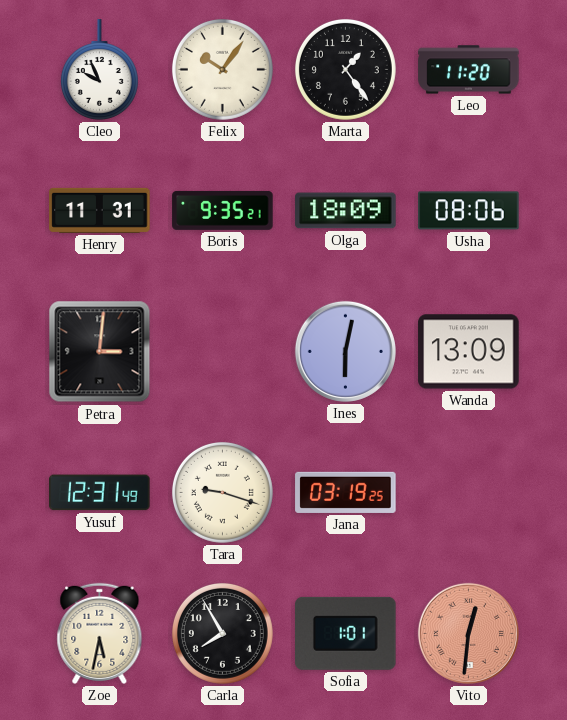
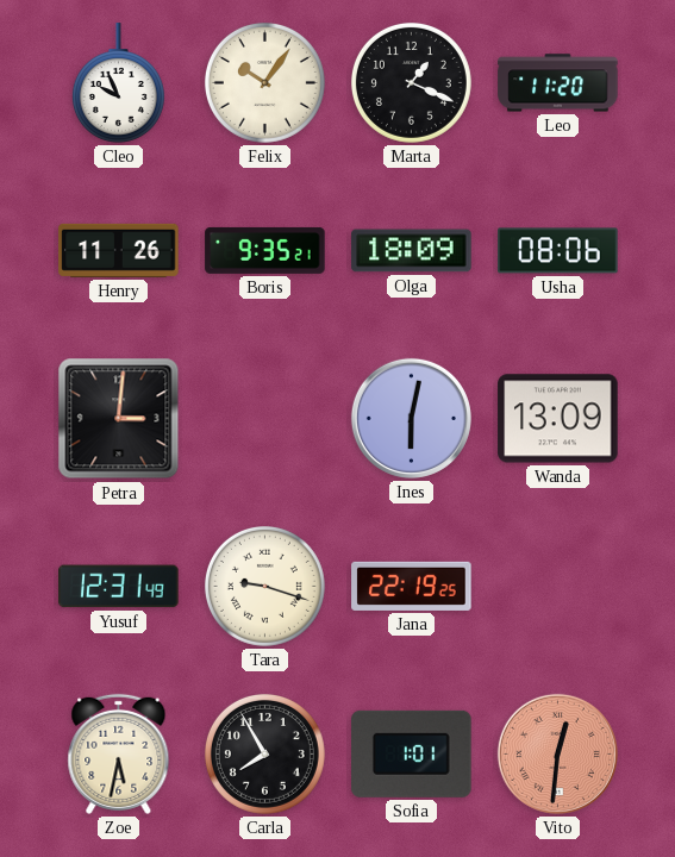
Marta: 1:24 -> 1:19 (411, 82)
Henry: 11:31 -> 11:26 (119, 250)
Jana: 03:19 -> 22:19 (412, 586)
